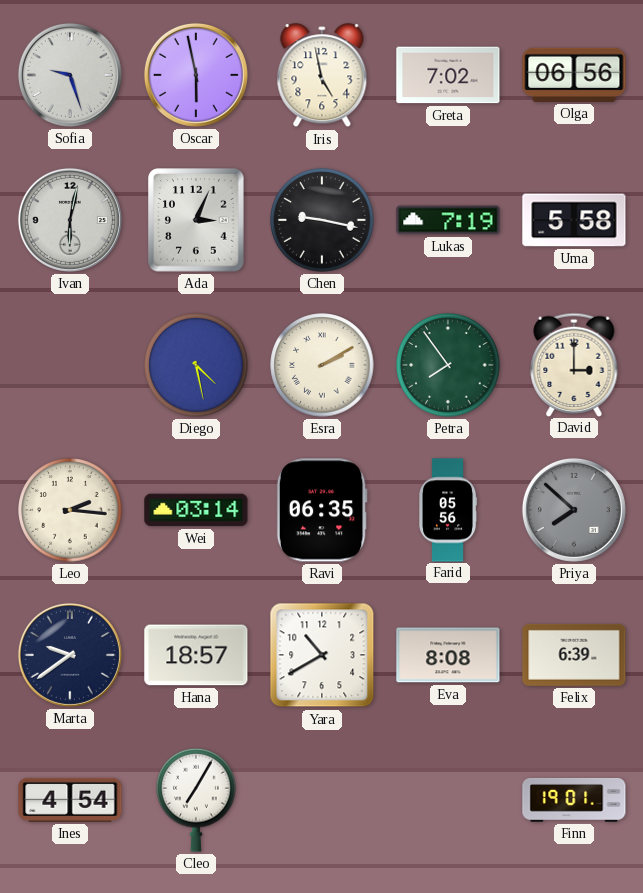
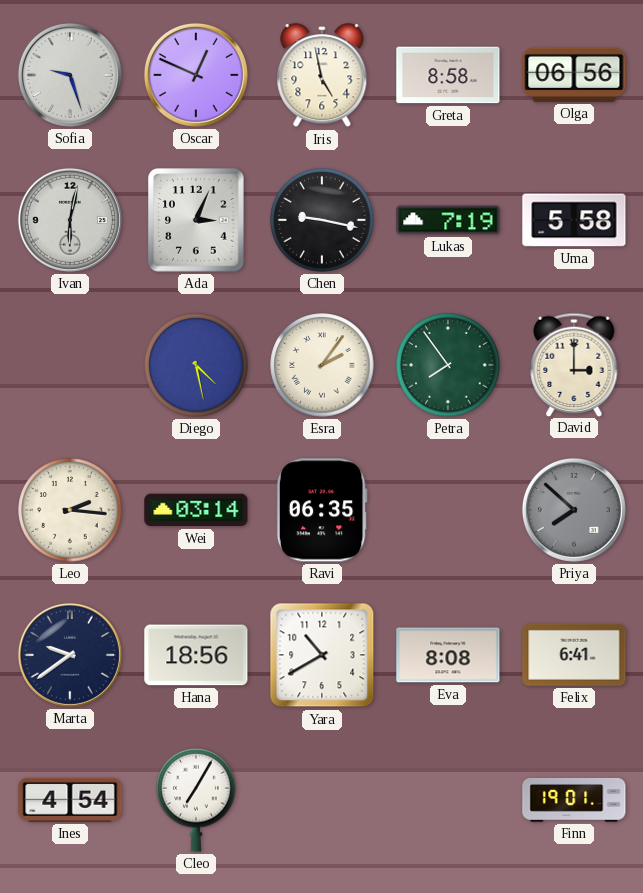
Oscar: 5:58 -> 12:49 (196, 75)
Greta: 7:02 -> 8:58 (448, 75)
Esra: 2:10 -> 2:06 (322, 365)
Farid: 05:56 -> none (449, 510)
Hana: 18:57 -> 18:56 (196, 655)
Felix: 6:39 -> 6:41 (574, 655)
